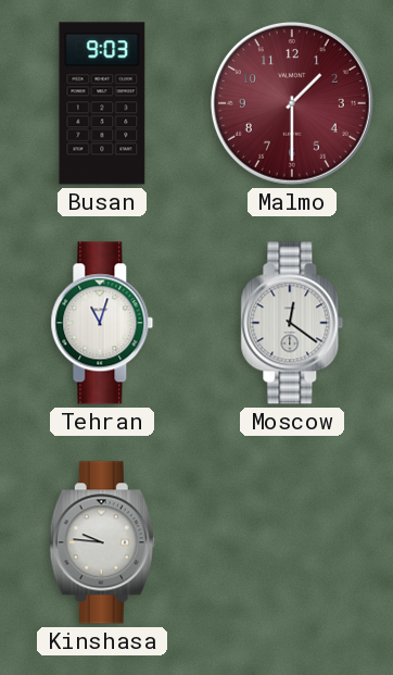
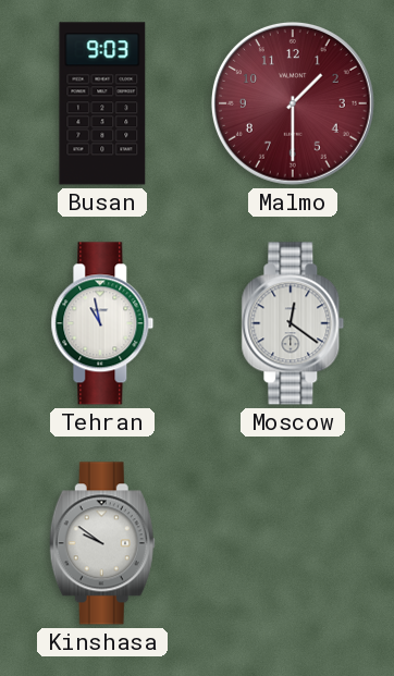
Tehran: 11:03 -> 10:58 (102, 323)
Kinshasa: 9:46 -> 9:51 (102, 543)
